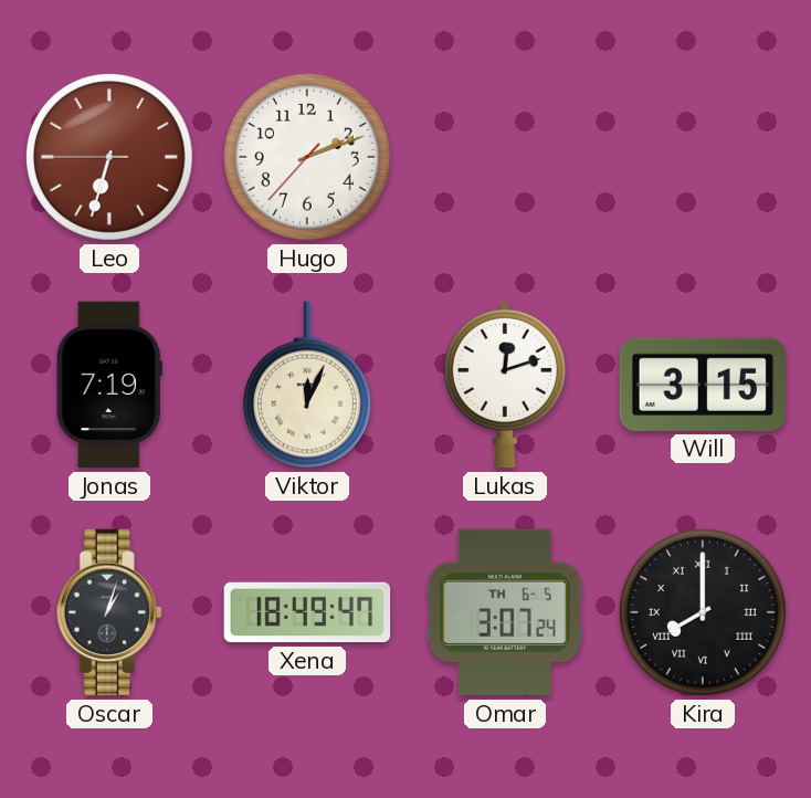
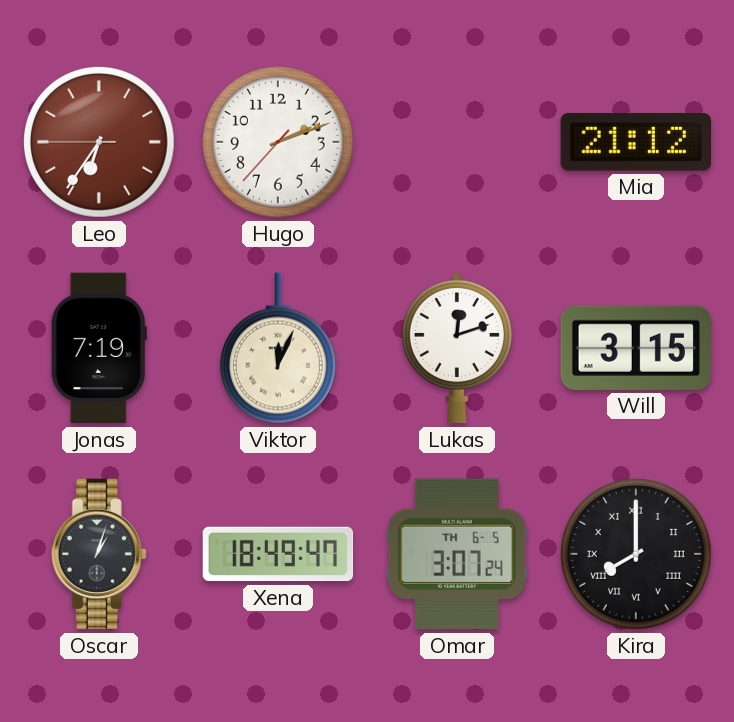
Leo: 6:32 -> 6:35 (99, 142)
Mia: none -> 21:12 (636, 142)
